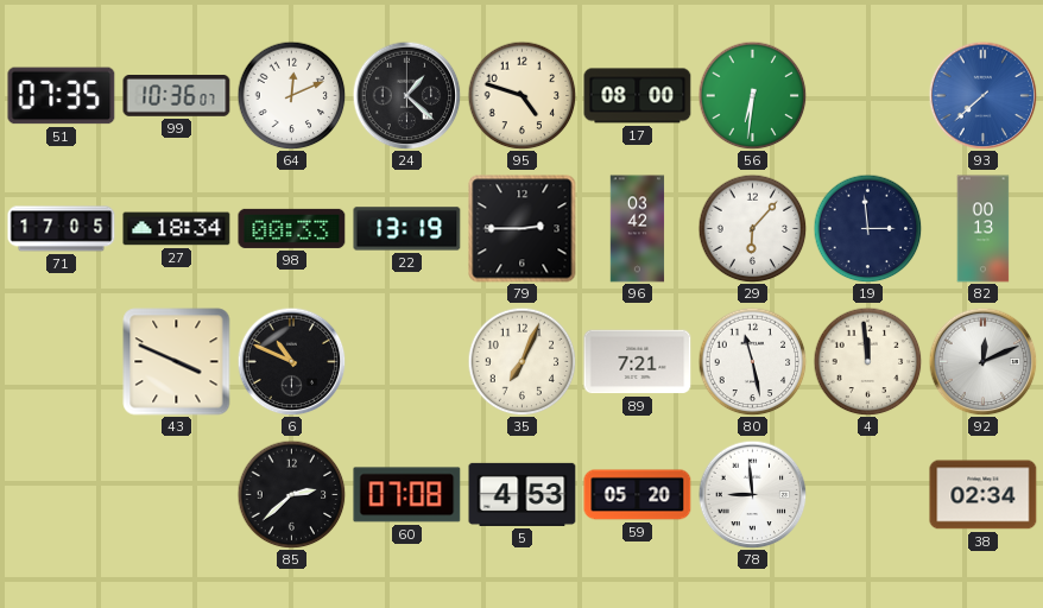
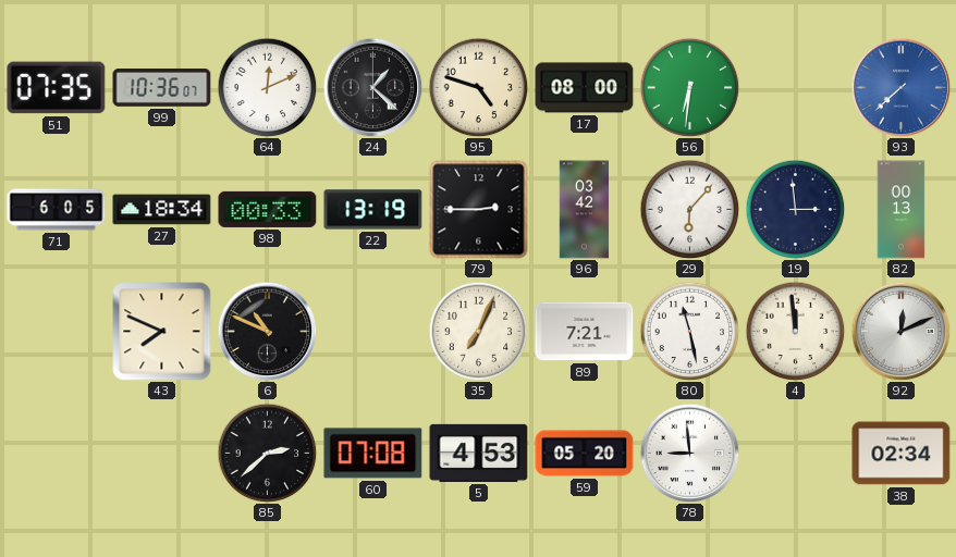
71: 17:05 -> 6:05 (57, 210)
43: 3:49 -> 7:49 (162, 332)
